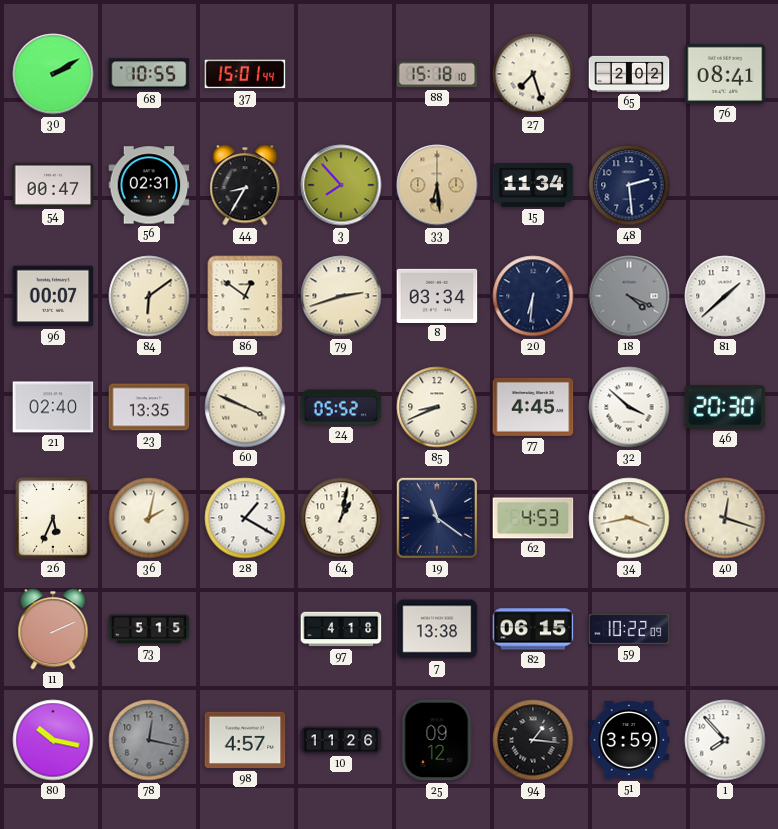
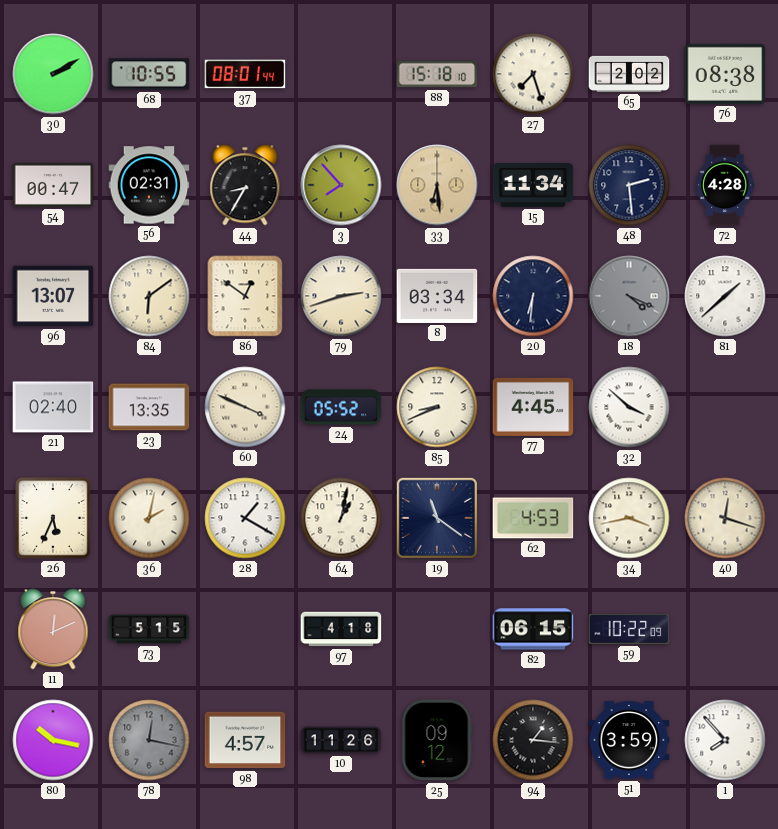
37: 15:01 -> 08:01 (245, 74)
76: 08:41 -> 08:38 (725, 74)
72: none -> 4:28 (726, 185)
96: 00:07 -> 13:07 (53, 296)
46: 20:30 -> none (725, 407)
11: 2:11 -> 12:11 (53, 629)
7: 13:38 -> none (437, 629)
